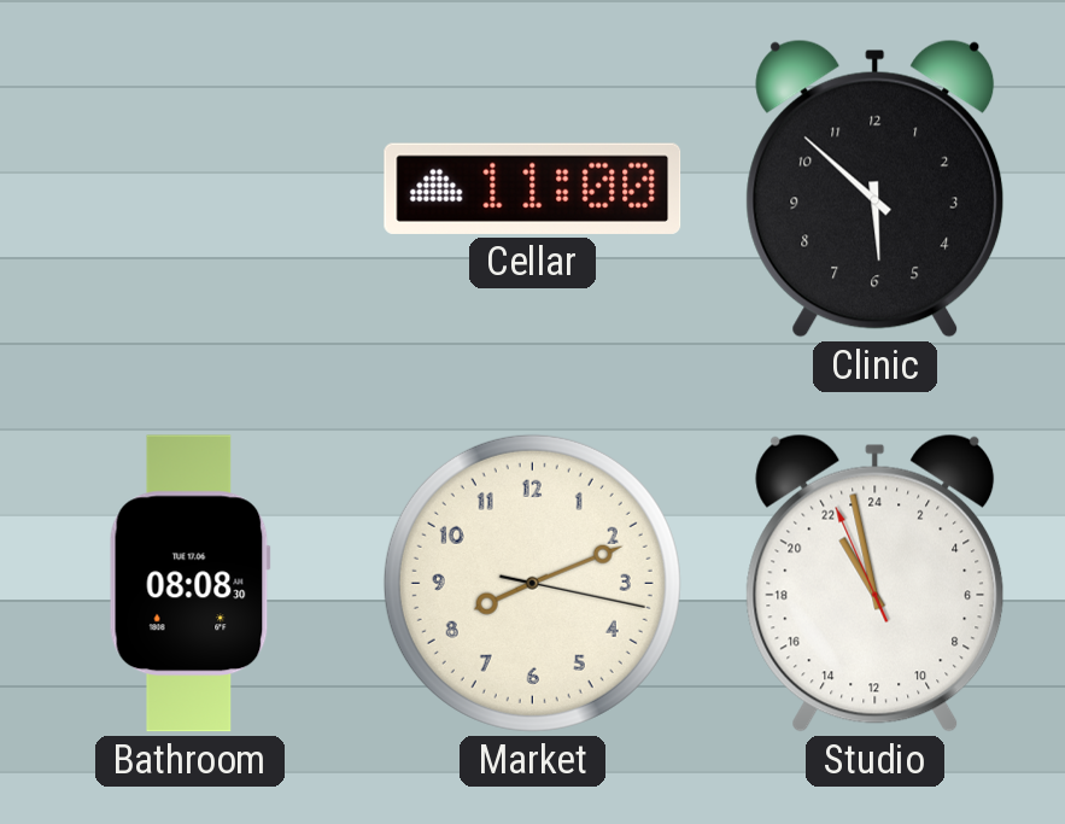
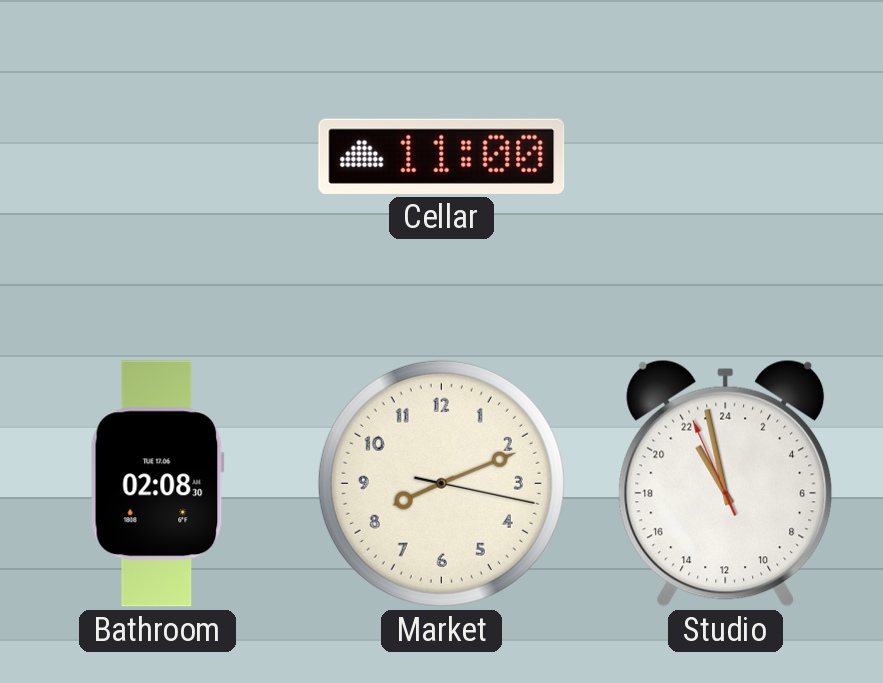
Clinic: 5:52 -> none (876, 188)
Bathroom: 08:08 -> 02:08 (157, 484)
